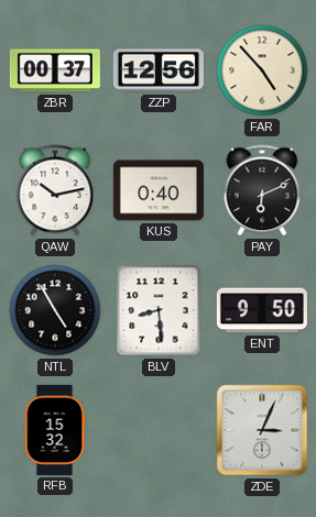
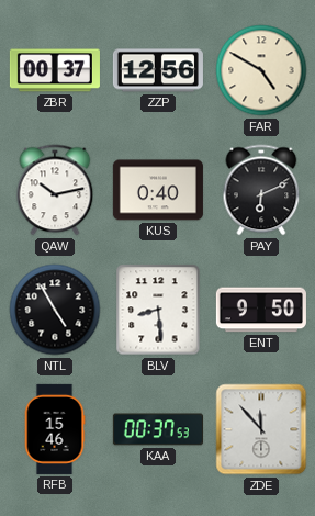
FAR: 4:53 -> 4:50 (261, 70)
RFB: 15:32 -> 15:46 (55, 429)
KAA: none -> 00:37 (158, 429)
ZDE: 3:04 -> 11:53 (261, 429)
